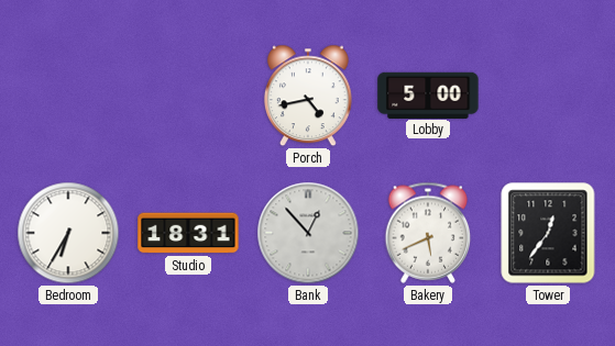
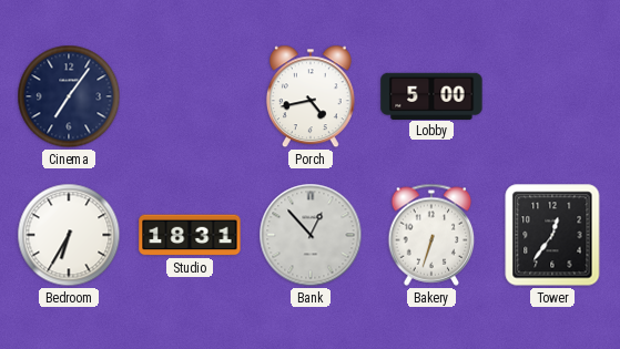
Cinema: none -> 7:06 (69, 96)
Bakery: 5:41 -> 6:33 (431, 235)
